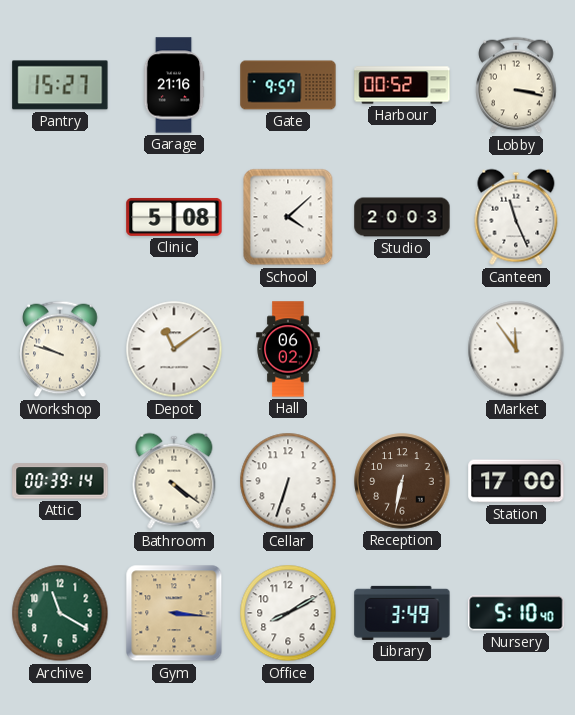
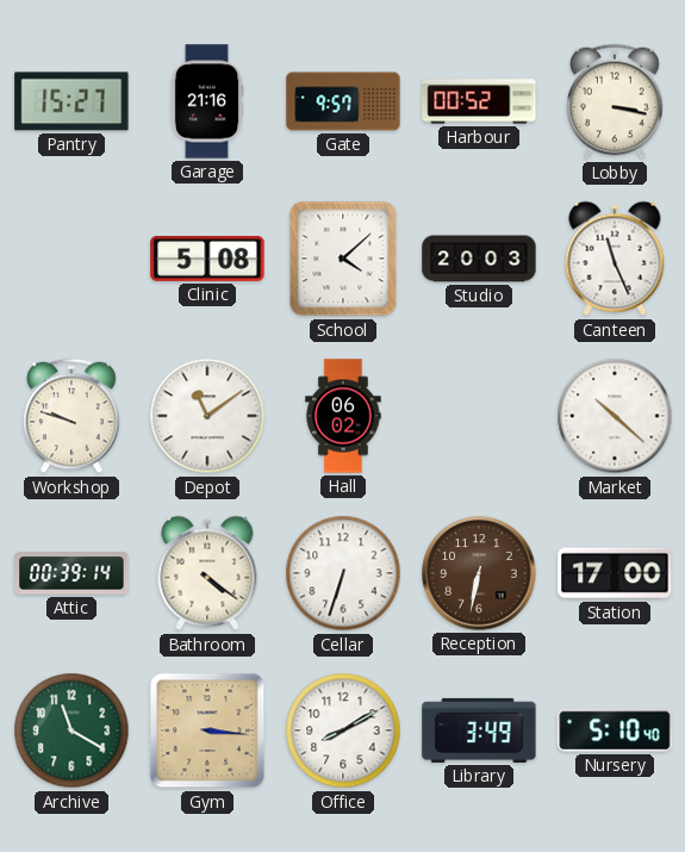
Market: 11:54 -> 10:22 (615, 416)
